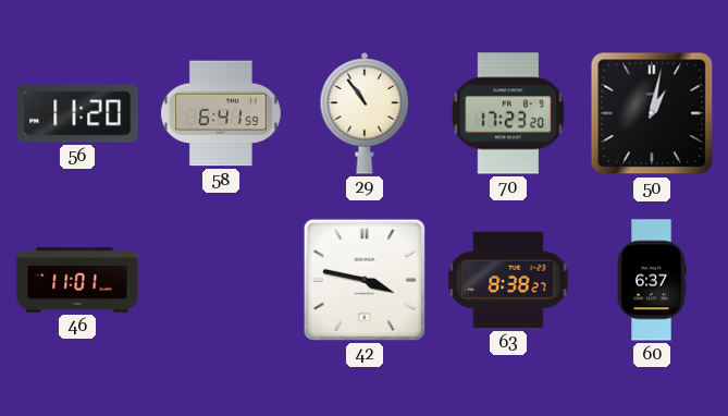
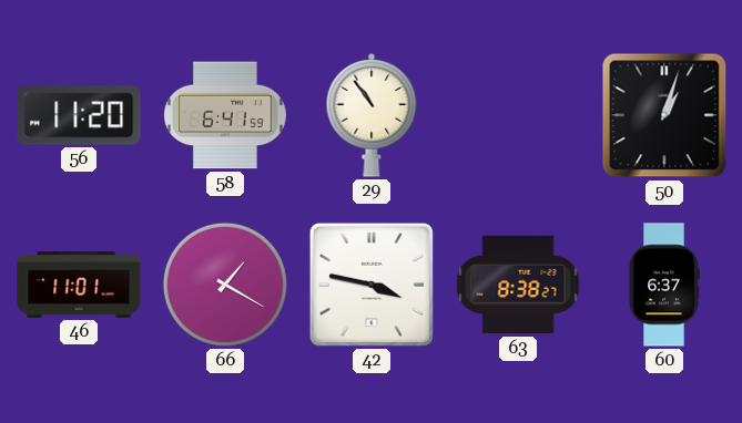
70: 17:23 -> none (508, 113)
50: 1:02 -> 1:03 (664, 115)
66: none -> 1:20 (225, 285)
